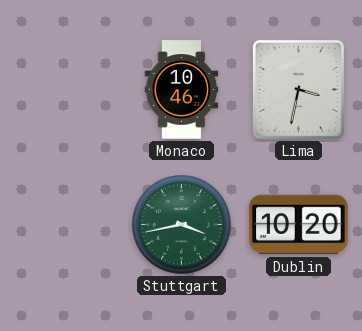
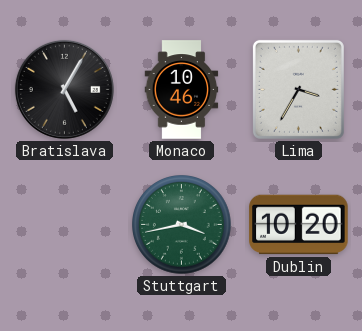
Bratislava: none -> 5:05 (64, 89)
Lima: 3:32 -> 3:35 (298, 89)
